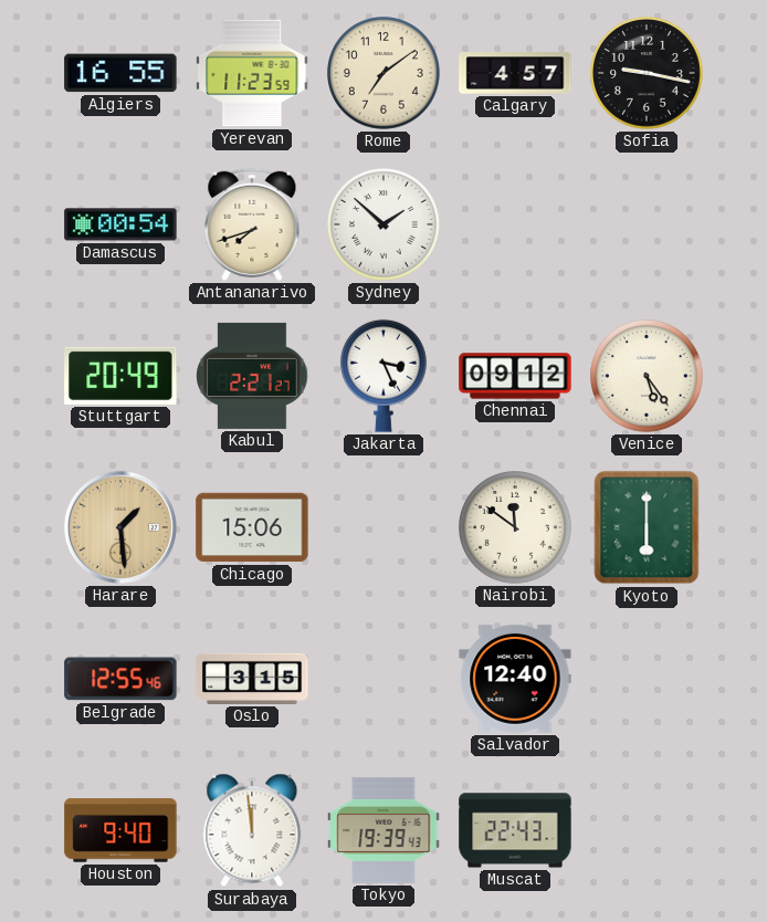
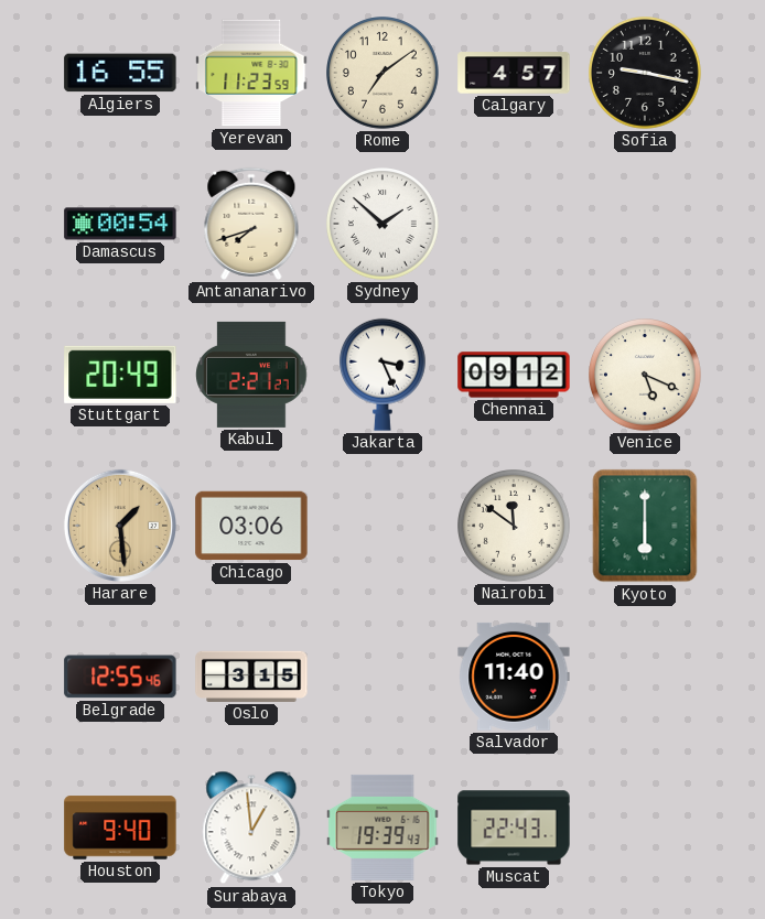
Venice: 5:24 -> 5:19 (646, 376)
Chicago: 15:06 -> 03:06 (251, 526)
Salvador: 12:40 -> 11:40 (514, 677)
Surabaya: 11:59 -> 12:59 (251, 828)
